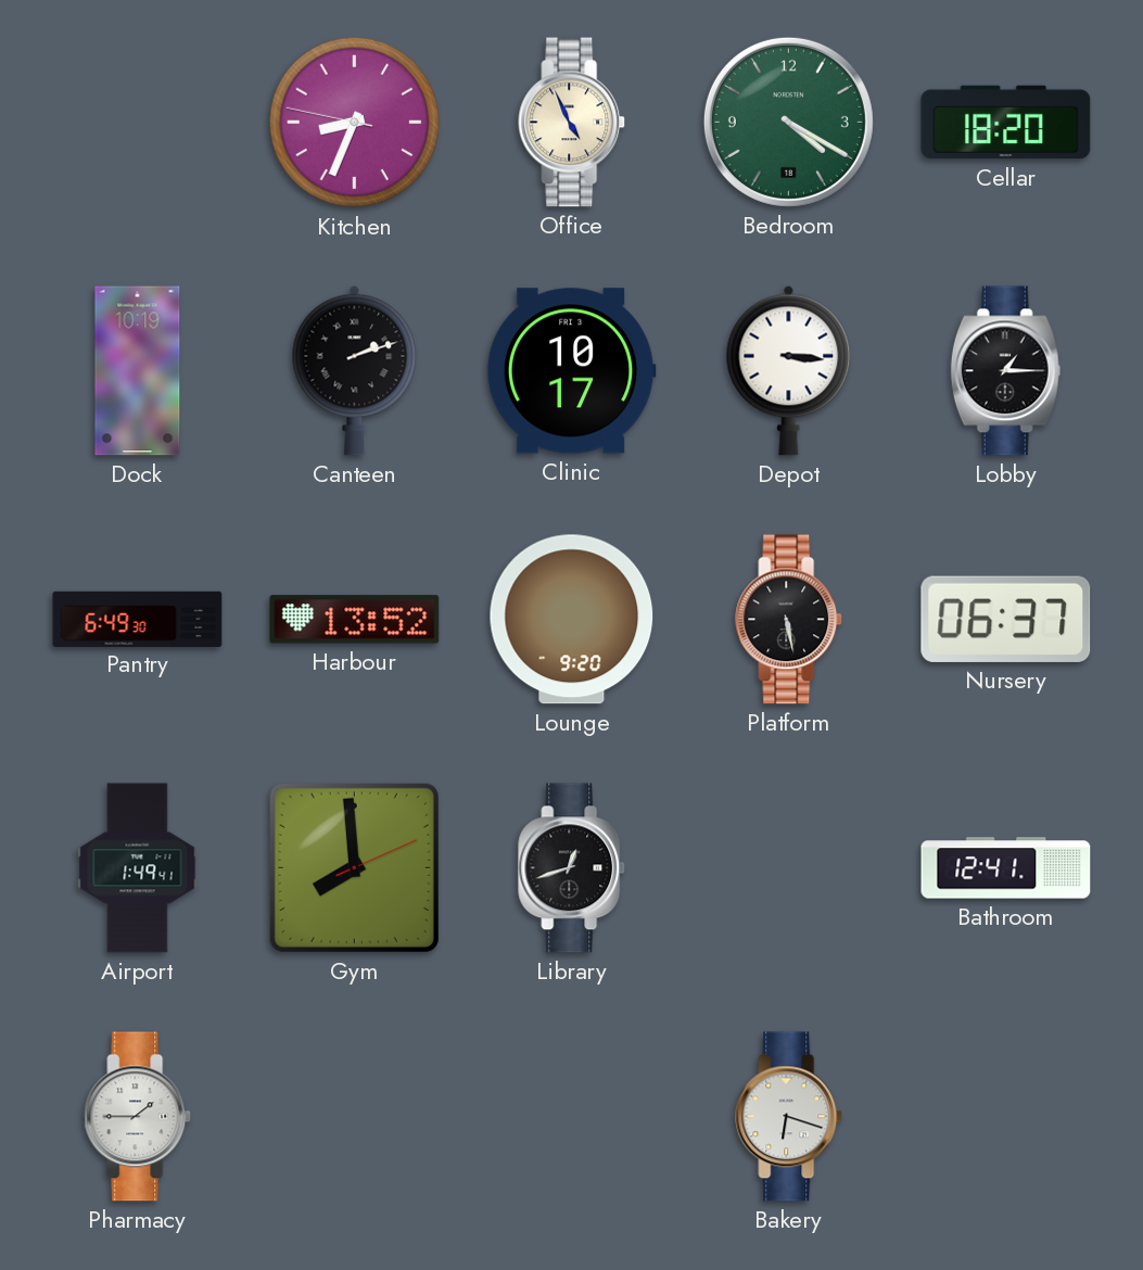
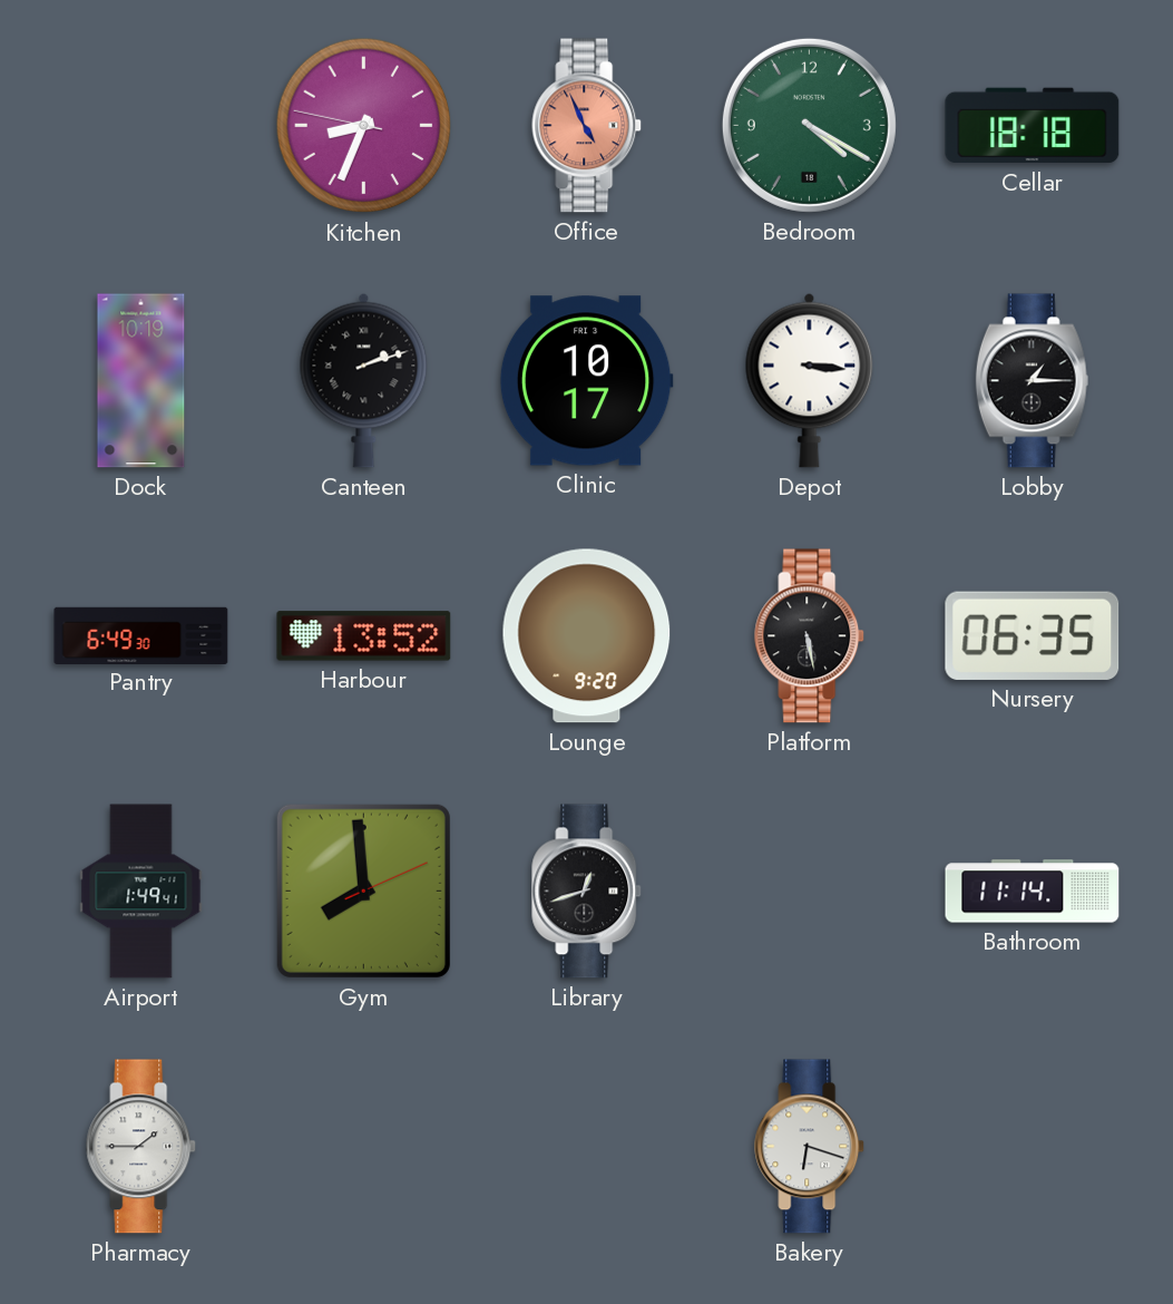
Office dial: cream -> salmon (587, 126)
Cellar: 18:20 -> 18:18 (1033, 126)
Nursery: 06:37 -> 06:35 (1033, 635)
Bathroom: 12:41 -> 11:14 (1033, 892)
